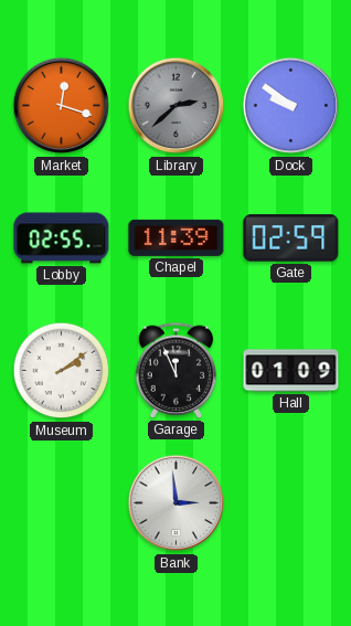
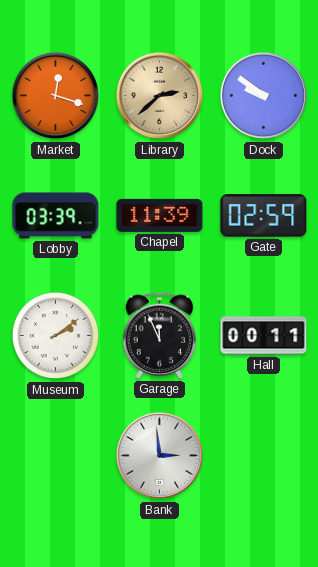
Library dial: grey -> champagne (160, 96)
Lobby: 02:55 -> 03:39 (56, 216)
Hall: 01:09 -> 00:11 (264, 336)
